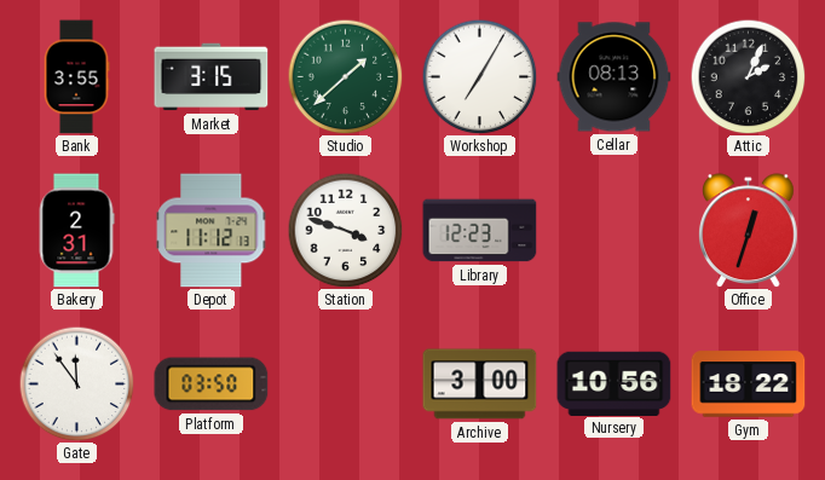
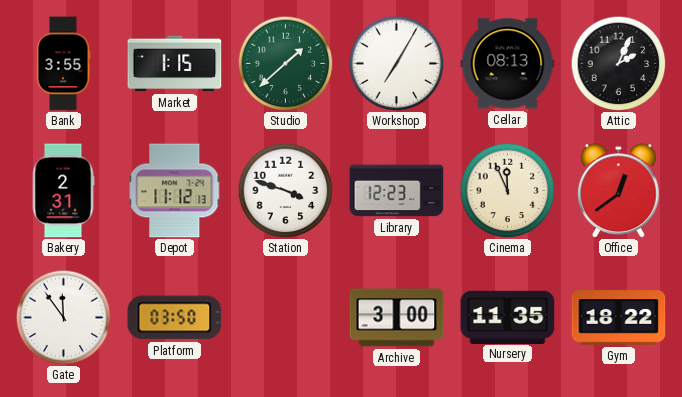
Market: 3:15 -> 1:15 (175, 64)
Cinema: none -> 11:56 (507, 190)
Office: 12:33 -> 12:39 (619, 190)
Nursery: 10:56 -> 11:35 (508, 317)
